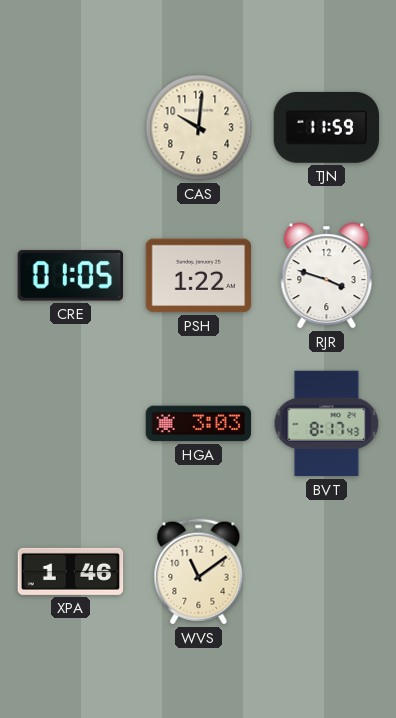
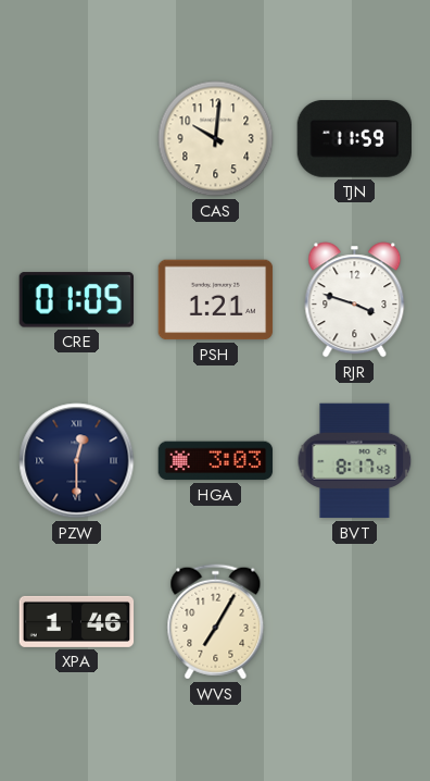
PSH: 1:22 -> 1:21 (216, 300)
PZW: none -> 12:30 (77, 461)
WVS: 11:09 -> 7:05 (216, 622)
